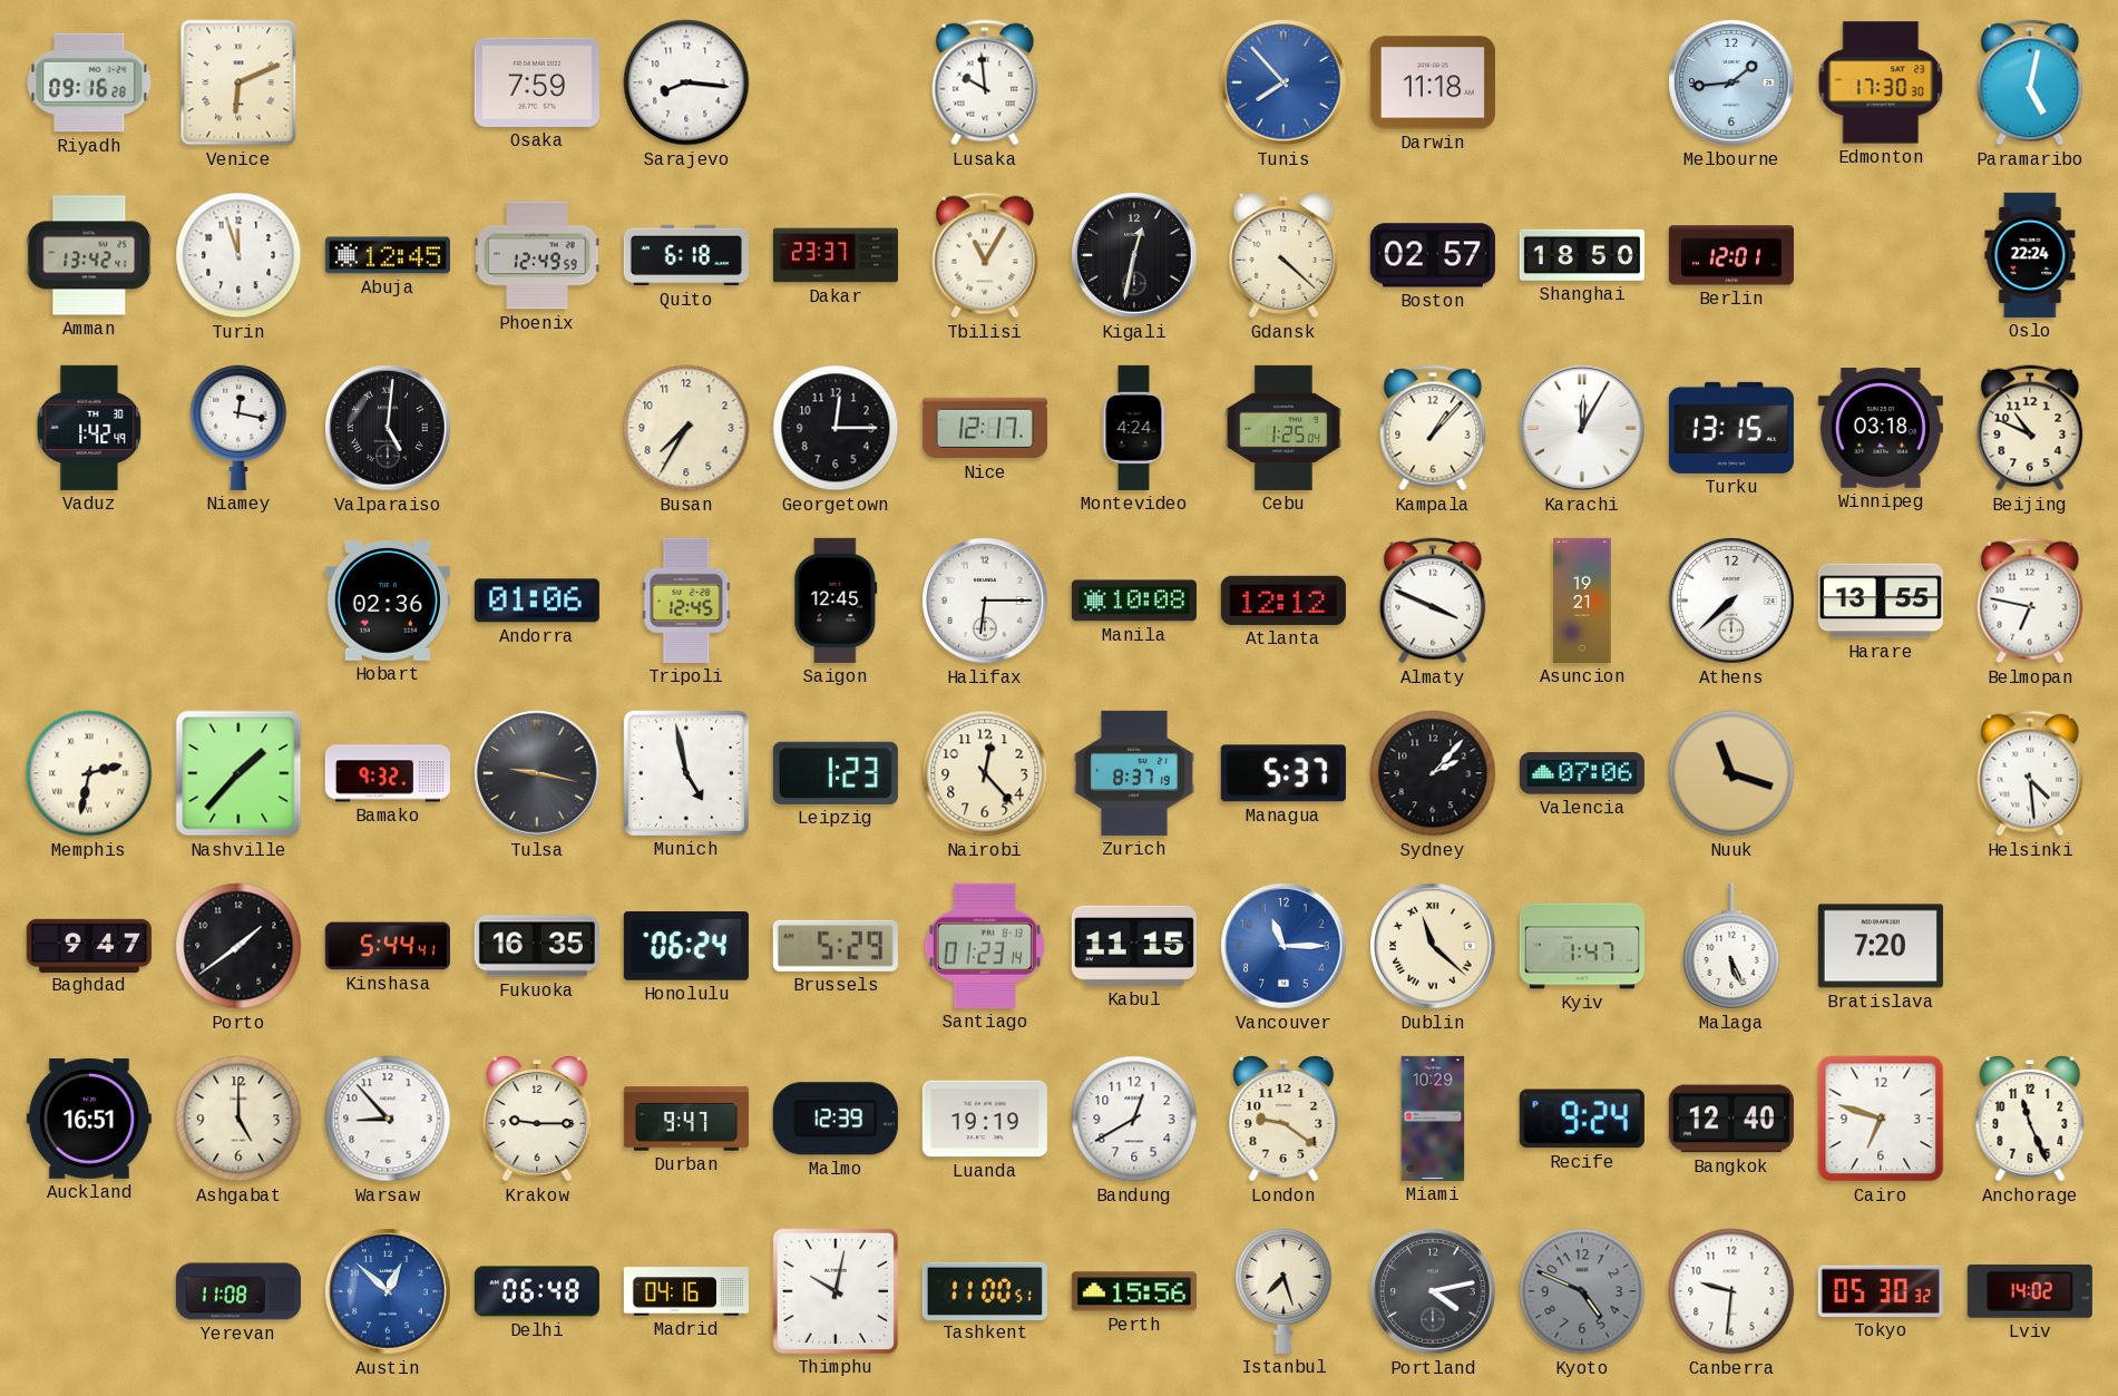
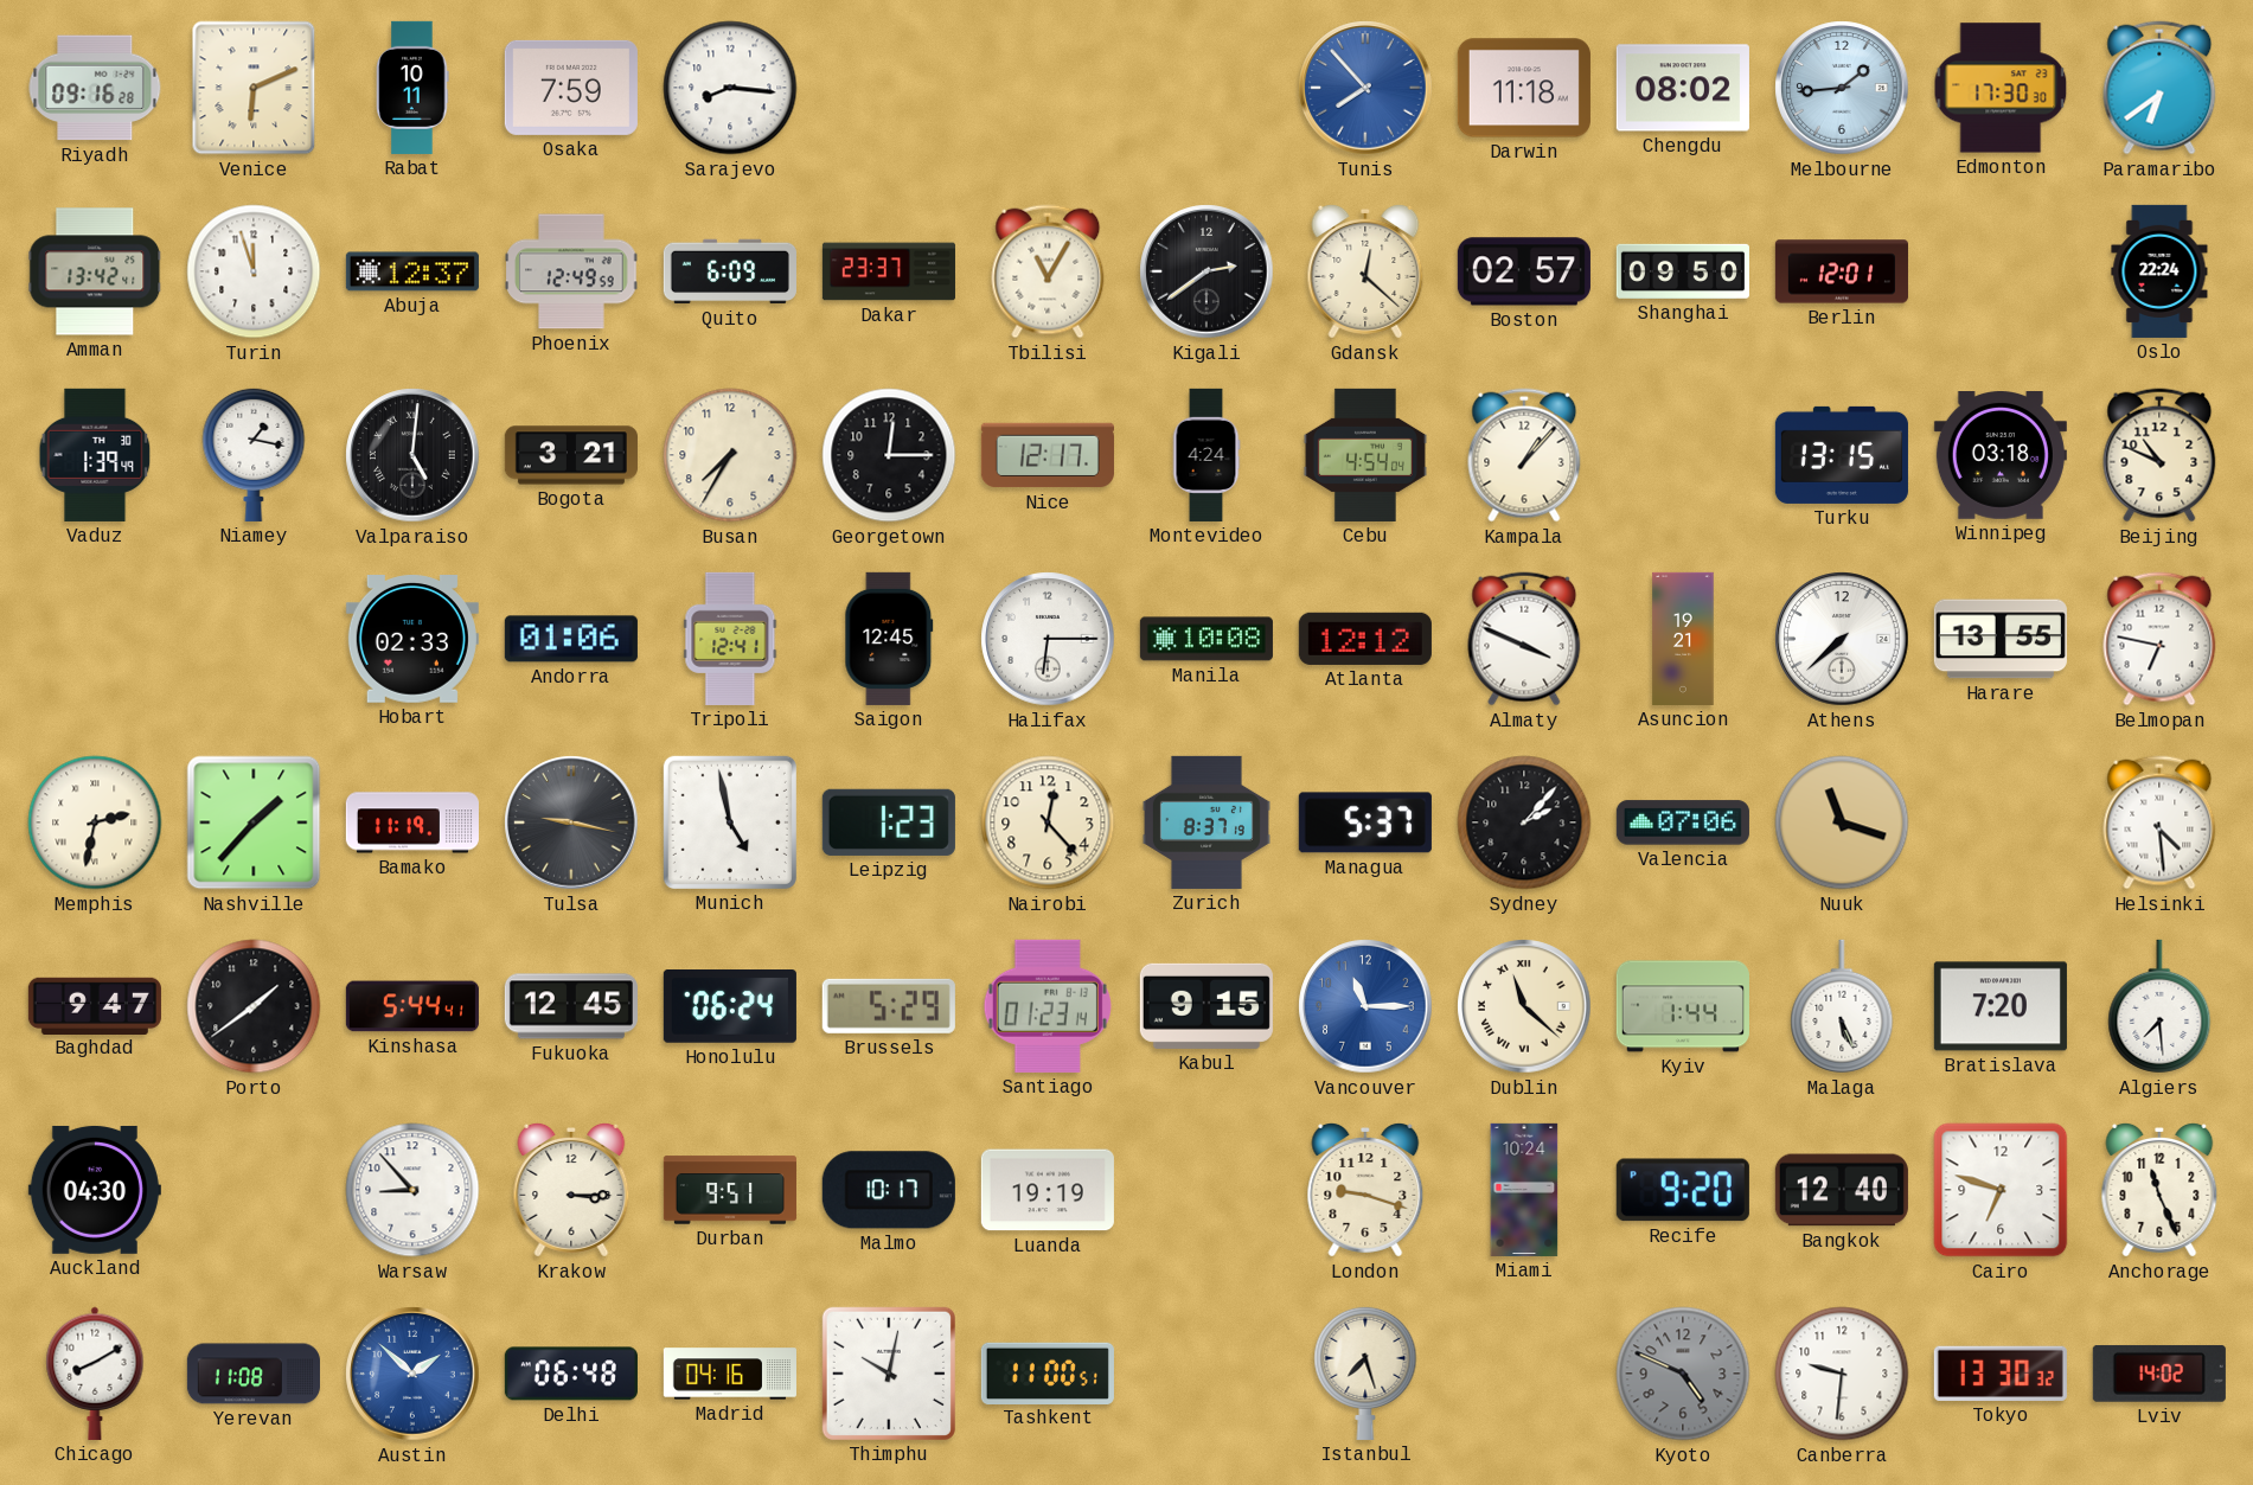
Rabat: none -> 10:11 (412, 88)
Lusaka: 9:59 -> none (985, 82)
Chengdu: none -> 08:02 (1683, 88)
Paramaribo: 5:02 -> 6:39 (2159, 88)
Abuja: 12:45 -> 12:37 (412, 271)
Quito: 6:18 -> 6:09 (730, 271)
Kigali: 12:32 -> 2:39 (1206, 271)
Gdansk: 4:22 -> 12:22 (1365, 271)
Shanghai: 18:50 -> 09:50 (1683, 271)
Vaduz: 1:42 -> 1:39 (95, 455)
Niamey: 12:17 -> 1:17 (254, 454)
Bogota: none -> 3:21 (571, 455)
Cebu: 1:25 -> 4:54 (1365, 455)
Karachi: 12:05 -> none (1582, 428)
Hobart: 02:36 -> 02:33 (412, 640)
Tripoli: 12:45 -> 12:41 (730, 639)
Bamako: 9:32 -> 11:19 (412, 822)
Fukuoka: 16:35 -> 12:45 (571, 1006)
Kabul: 11:15 -> 9:15 (1206, 1006)
Kyiv: 1:47 -> 1:44 (1683, 1006)
Algiers: none -> 7:29 (2159, 1006)
Auckland: 16:51 -> 04:30 (95, 1190)
Ashgabat: 5:00 -> none (238, 1119)
Krakow: 9:15 -> 3:15 (571, 1190)
Durban: 9:47 -> 9:51 (730, 1190)
Malmo: 12:39 -> 10:17 (889, 1190)
Bandung: 12:40 -> none (1134, 1119)
London: 9:21 -> 9:18 (1365, 1190)
Miami: 10:29 -> 10:24 (1524, 1190)
Recife: 9:24 -> 9:20 (1683, 1190)
Chicago: none -> 8:10 (95, 1374)
Austin: 12:52 -> 1:52 (412, 1374)
Perth: 15:56 -> none (1134, 1291)
Portland: 4:13 -> none (1433, 1291)
Tokyo: 05:30 -> 13:30 (2001, 1374)
